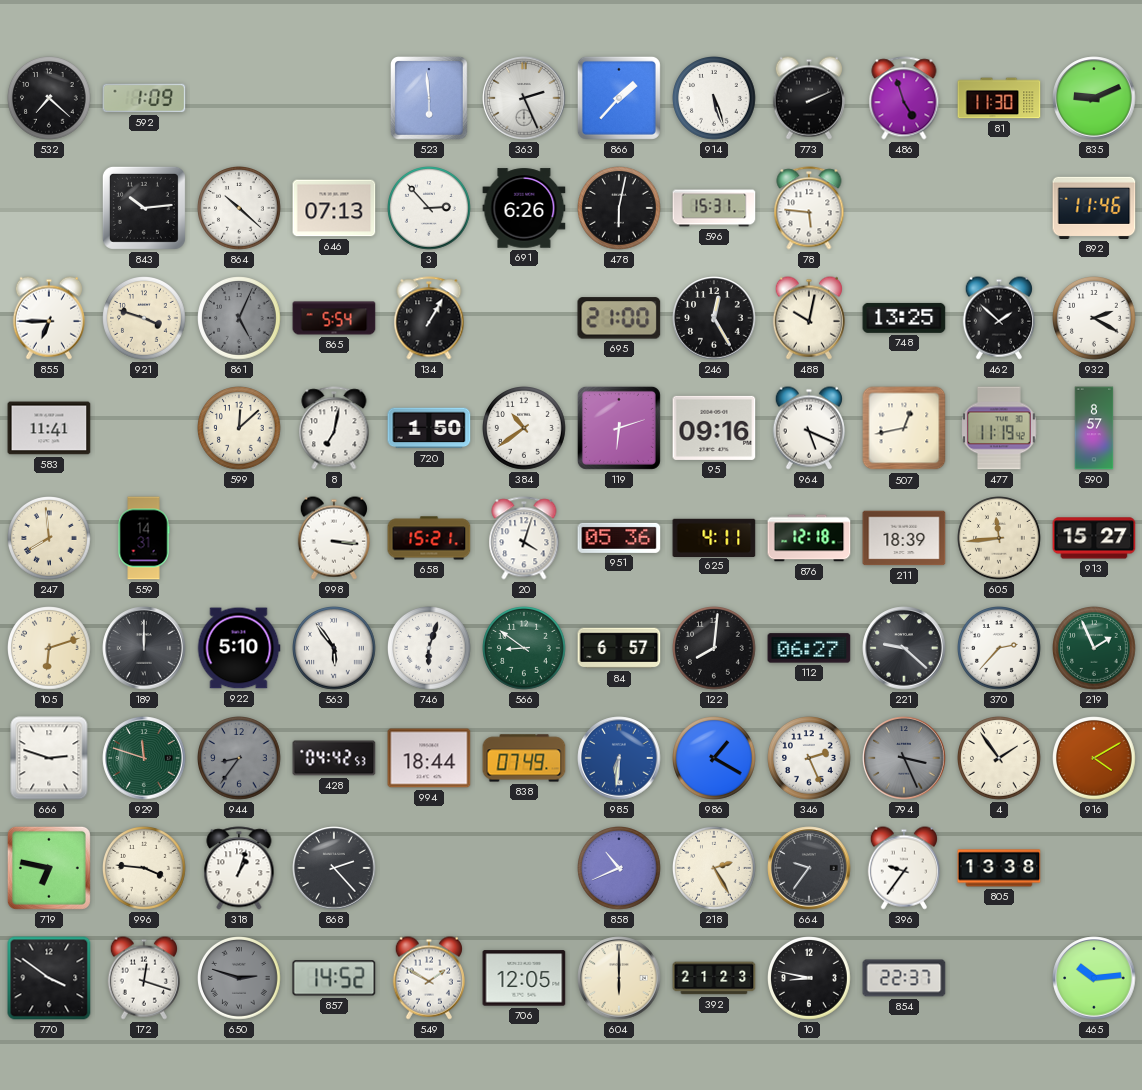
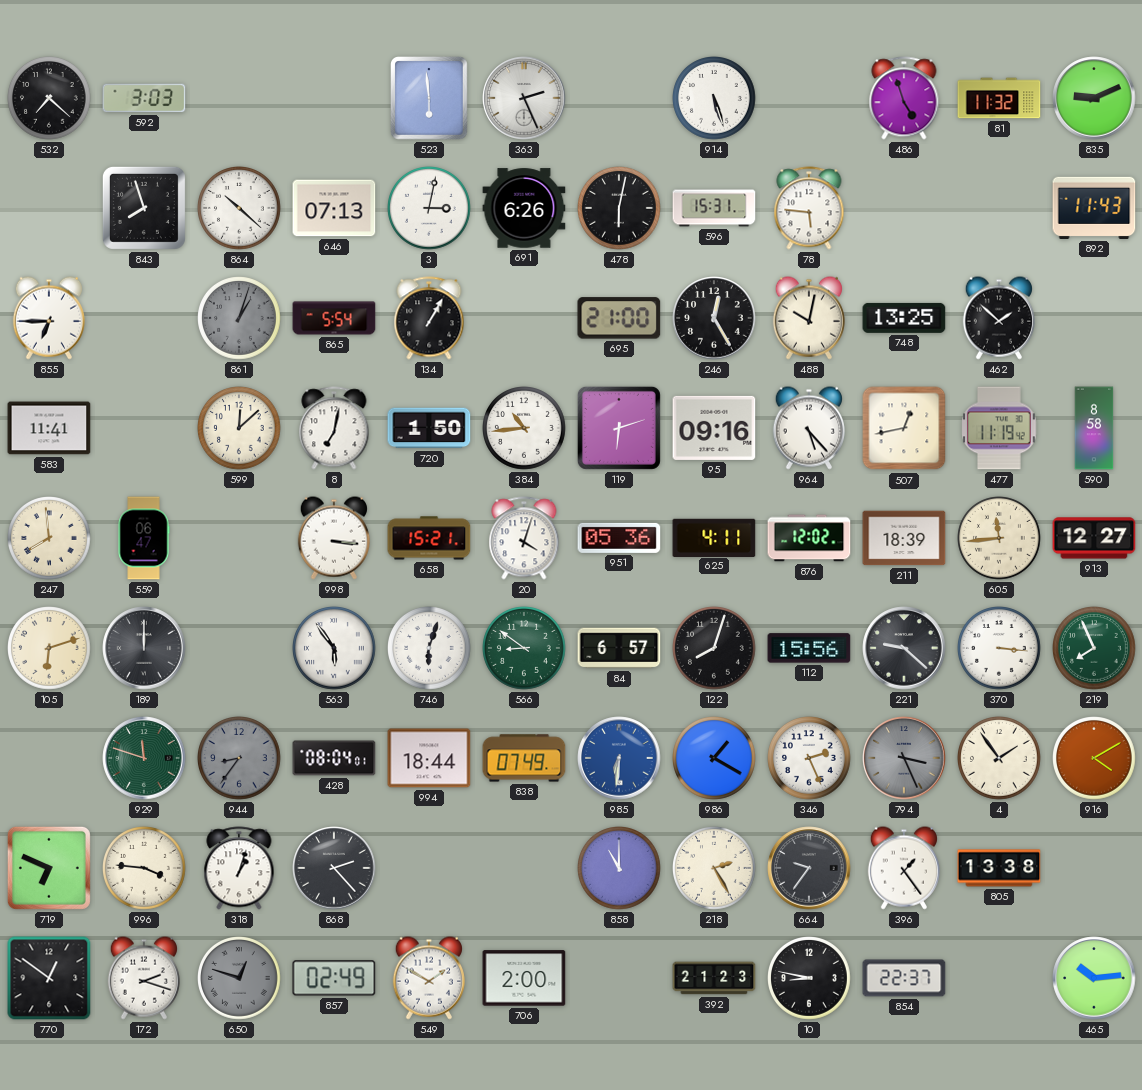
592: 1:09 -> 3:03 (144, 98)
866: 1:37 -> none (619, 98)
773: 2:11 -> none (809, 98)
81: 11:30 -> 11:32 (999, 98)
843: 10:14 -> 7:57 (144, 208)
3: 2:53 -> 3:02 (430, 209)
892: 11:46 -> 11:43 (1094, 208)
921: 3:48 -> none (145, 319)
861: 5:04 -> 1:03 (240, 319)
932: 2:20 -> none (1095, 319)
384: 10:39 -> 10:44 (525, 429)
964: 5:19 -> 5:23 (809, 428)
590: 8:57 -> 8:58 (1094, 428)
559: 14:31 -> 06:47 (144, 538)
876: 12:18 -> 12:02 (809, 538)
913: 15:27 -> 12:27 (1094, 538)
922: 5:10 -> none (239, 648)
122: 8:01 -> 8:03 (715, 649)
112: 06:27 -> 15:56 (809, 648)
370: 2:37 -> 3:16 (1000, 649)
219: 1:56 -> 7:56 (1095, 649)
666: 2:48 -> none (49, 758)
428: 04:42 -> 08:04 (334, 758)
719: 6:47 -> 6:49 (49, 868)
858: 10:41 -> 11:00 (620, 869)
396: 9:36 -> 1:24 (904, 868)
770: 3:51 -> 12:51 (49, 978)
172: 12:18 -> 2:18 (144, 978)
650: 2:48 -> 12:48 (240, 979)
857: 14:52 -> 02:49 (334, 978)
706: 12:05 -> 2:00 (524, 978)
604: 6:00 -> none (619, 978)
